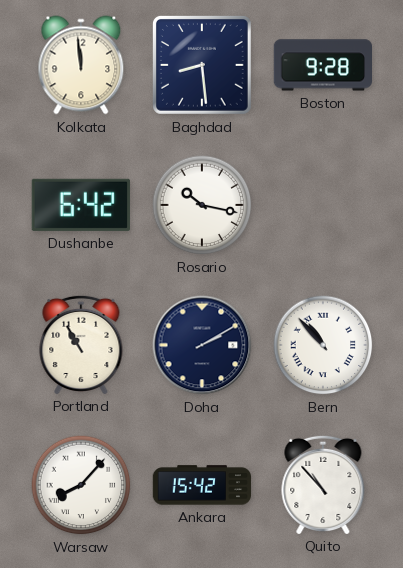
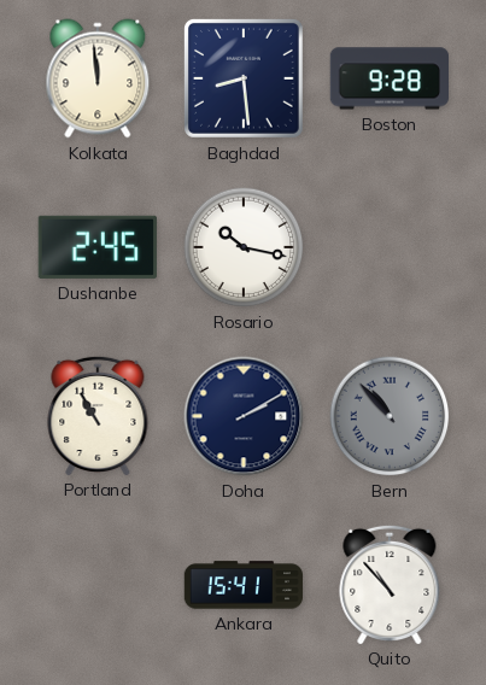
Dushanbe: 6:42 -> 2:45 (98, 247)
Bern dial: white -> grey (390, 416)
Warsaw: 8:07 -> none (81, 485)
Ankara: 15:42 -> 15:41 (244, 585)
